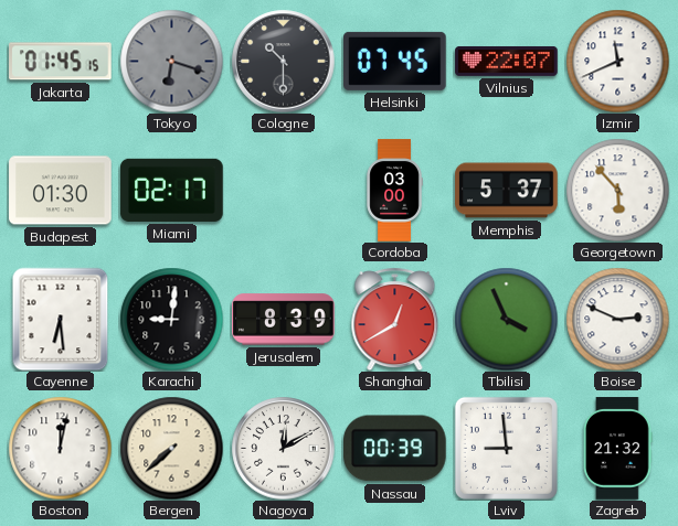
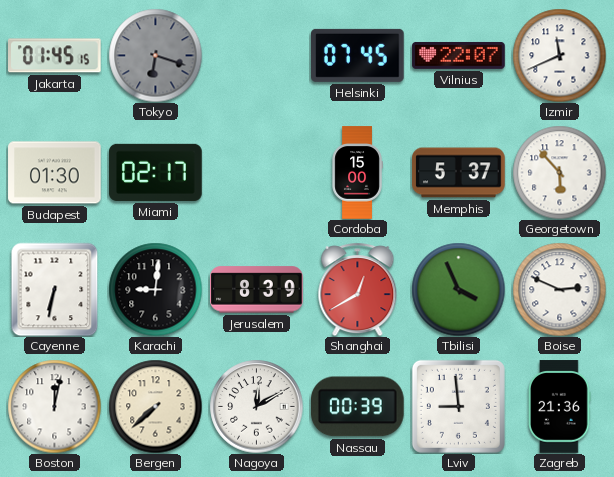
Cologne: 10:30 -> none (283, 61)
Cordoba: 03:00 -> 15:00 (357, 173)
Cayenne: 6:29 -> 6:32 (55, 289)
Zagreb: 21:32 -> 21:36 (560, 407)
